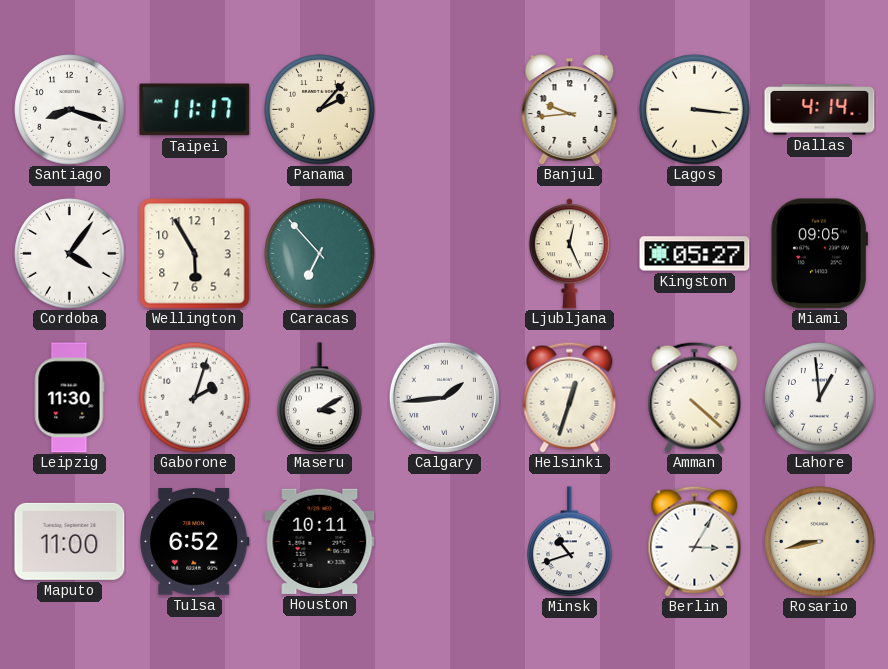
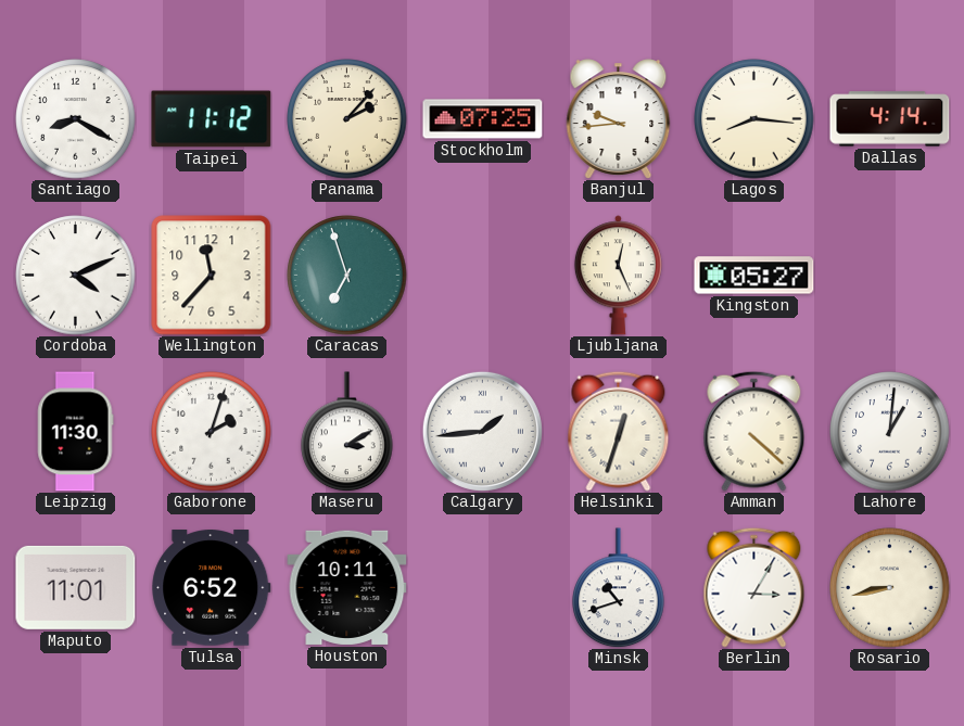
Santiago: 8:18 -> 8:20 (76, 119)
Taipei: 11:17 -> 11:12 (212, 119)
Stockholm: none -> 07:25 (483, 119)
Lagos: 3:16 -> 8:16 (754, 119)
Cordoba: 4:06 -> 4:11 (76, 276)
Wellington: 5:55 -> 11:37 (212, 276)
Caracas: 6:53 -> 6:57 (347, 276)
Miami: 09:05 -> none (819, 254)
Lahore: 12:59 -> 1:01 (890, 432)
Maputo: 11:00 -> 11:01 (76, 587)
